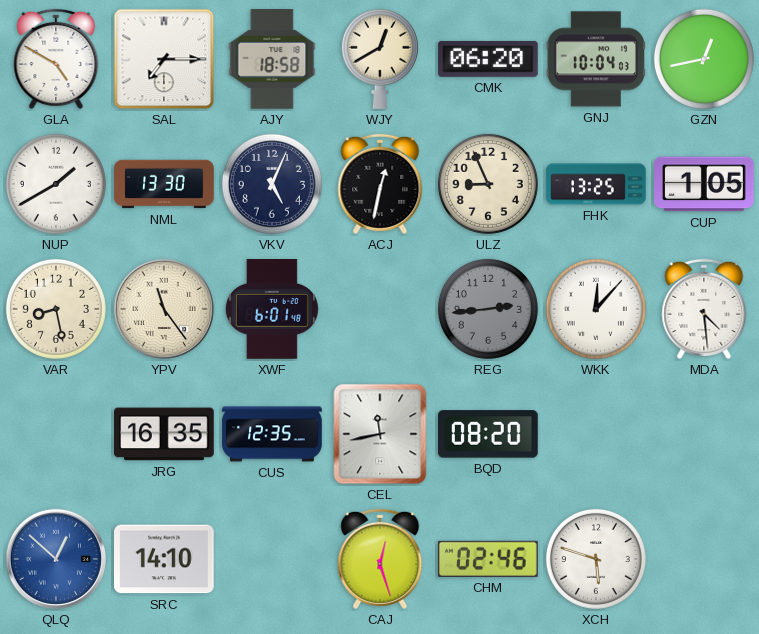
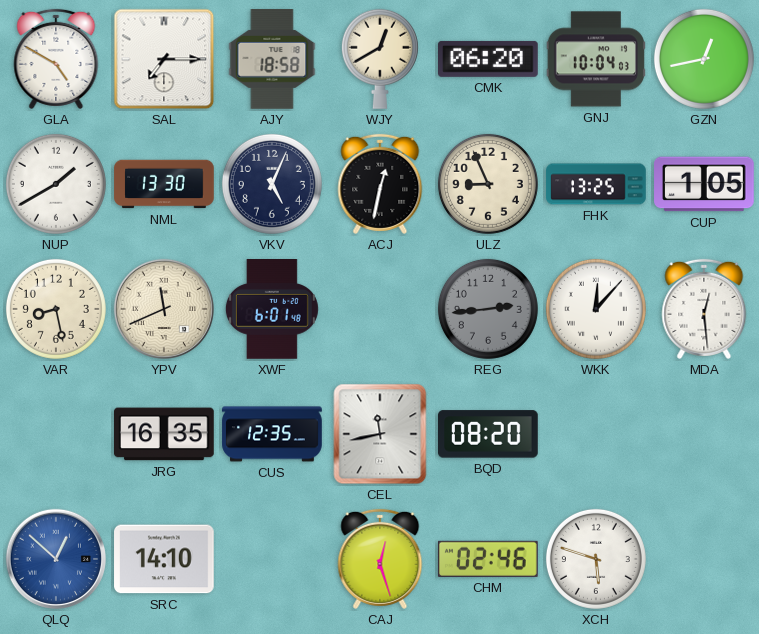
YPV: 11:24 -> 11:41 (164, 309)
MDA: 4:29 -> 12:29 (704, 309)
